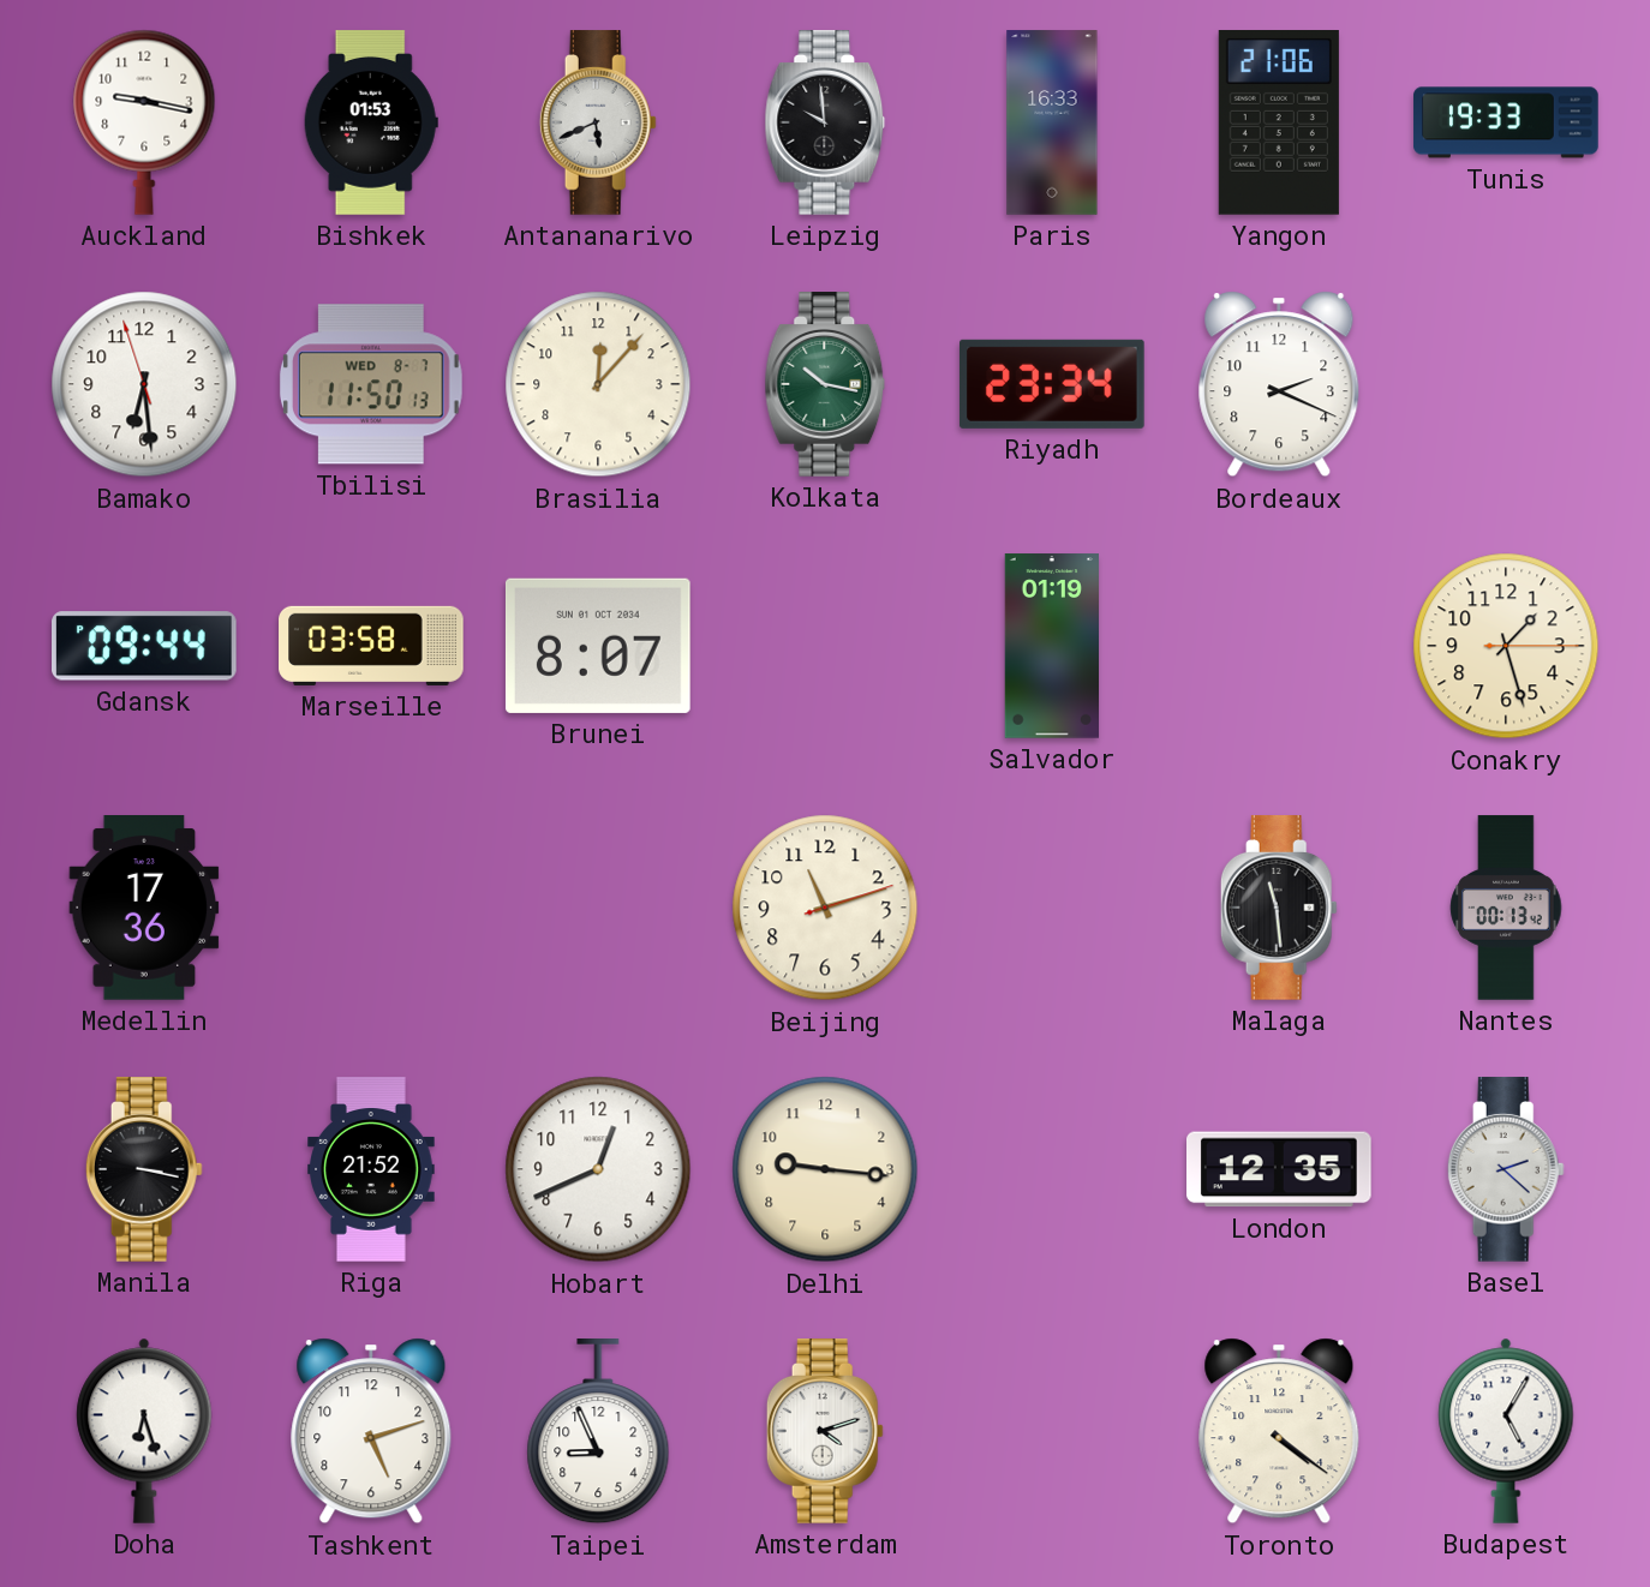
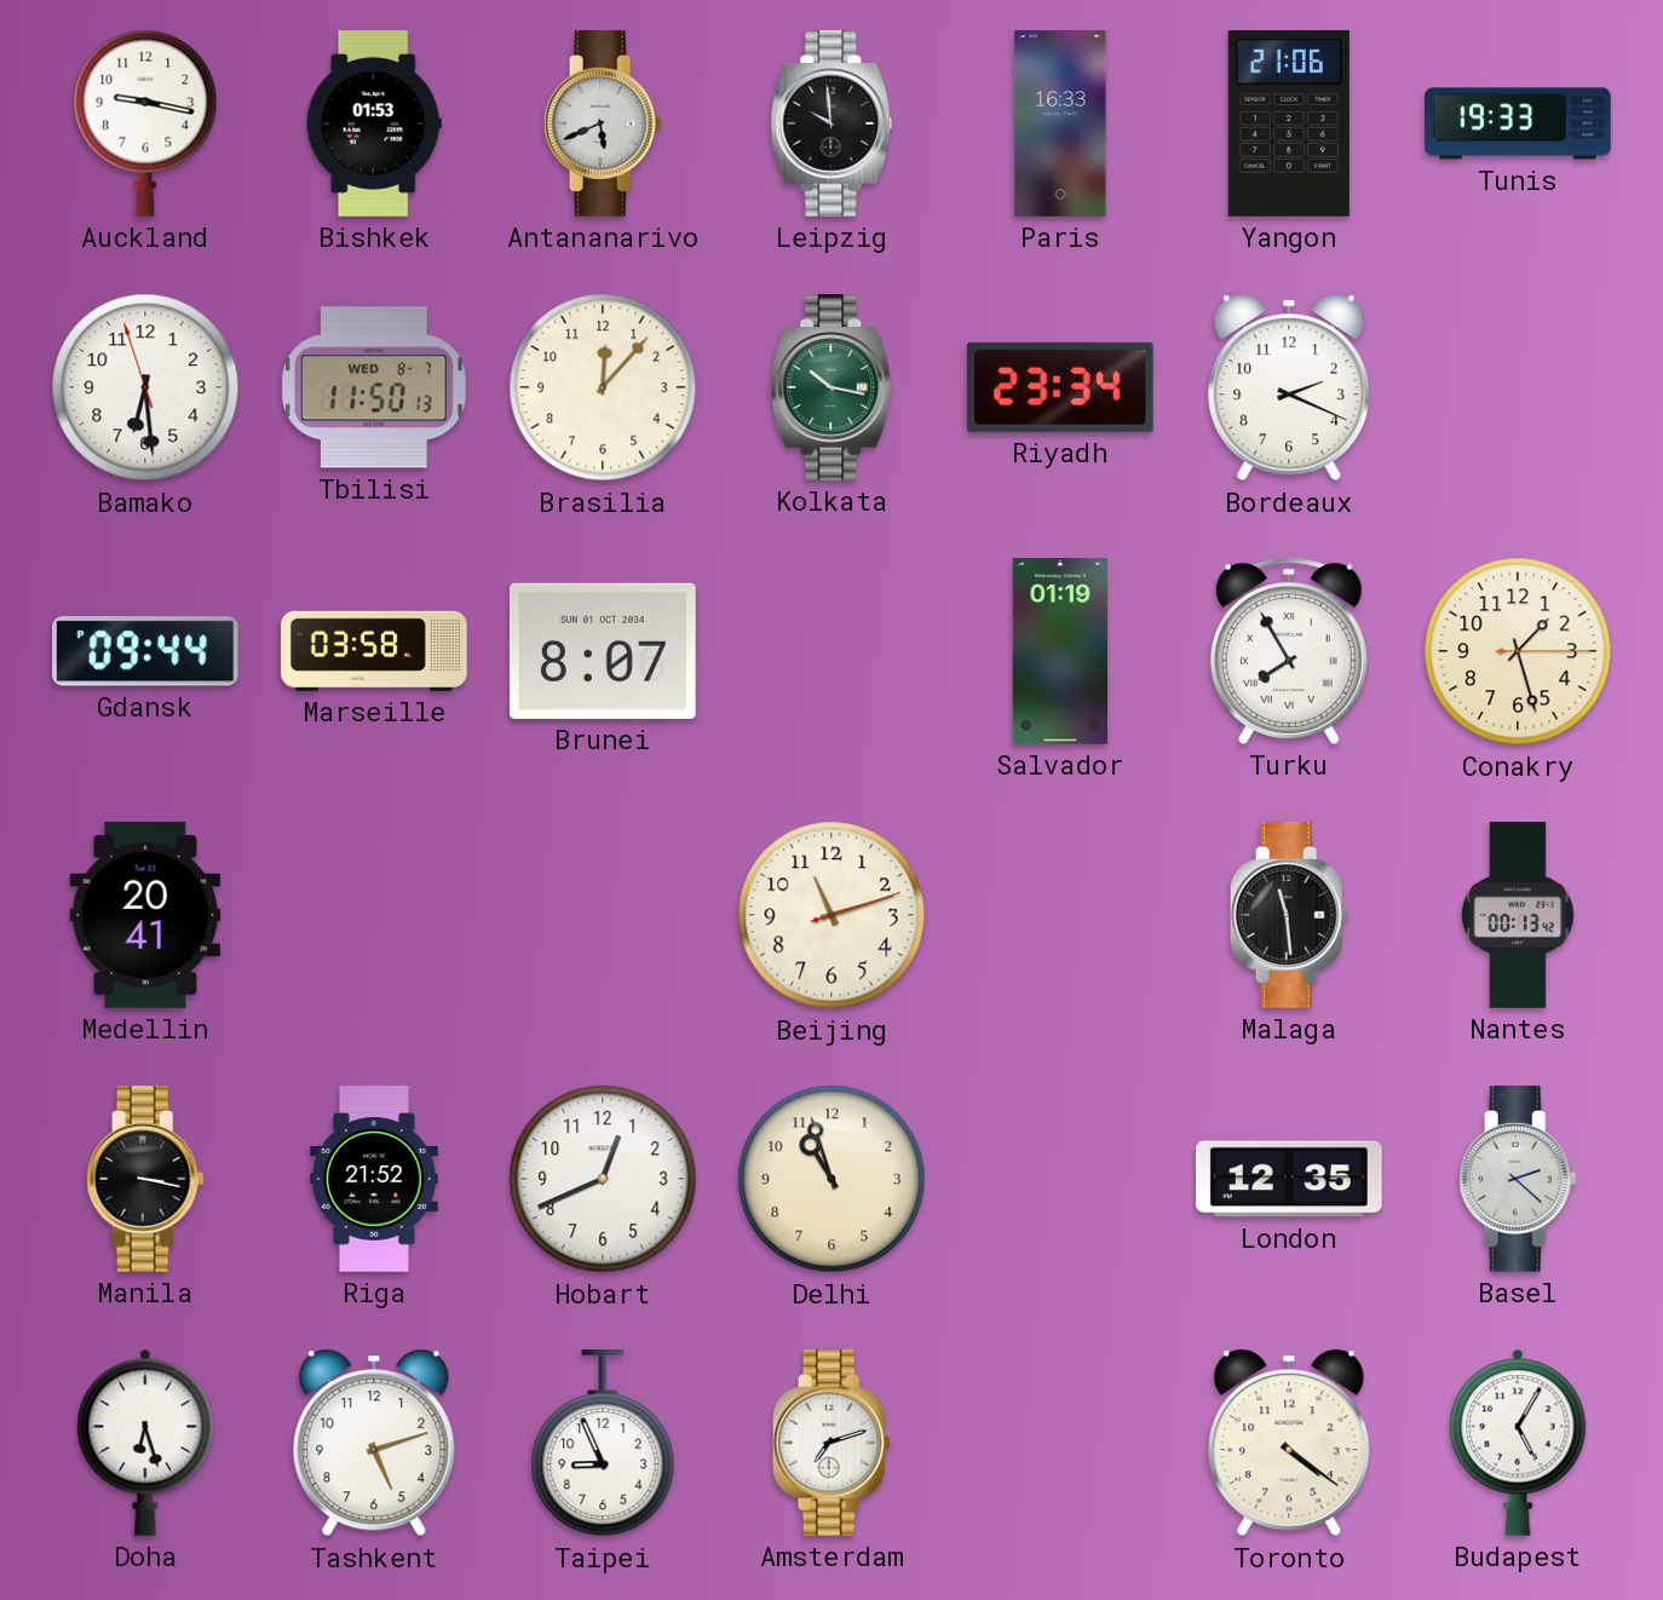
Turku: none -> 7:55 (1289, 651)
Medellin: 17:36 -> 20:41 (145, 916)
Delhi: 9:16 -> 10:57 (831, 1179)
Amsterdam: 4:12 -> 7:12 (831, 1443)
